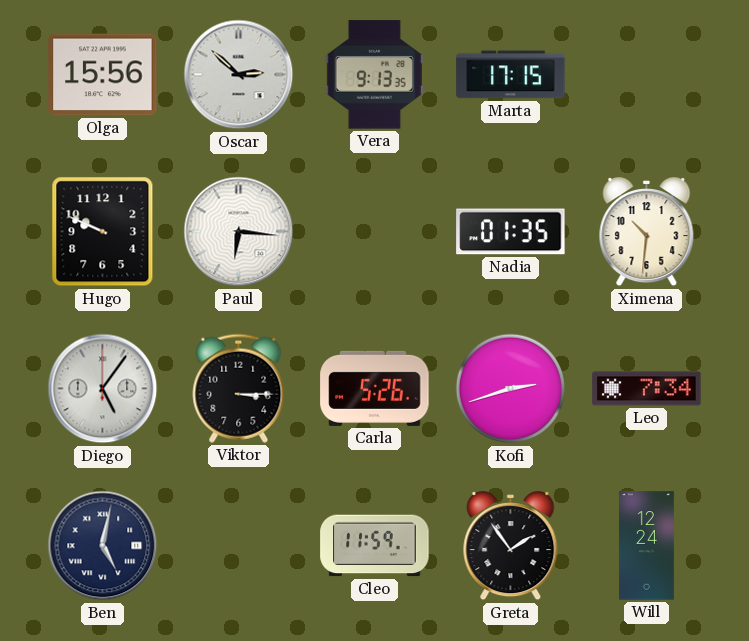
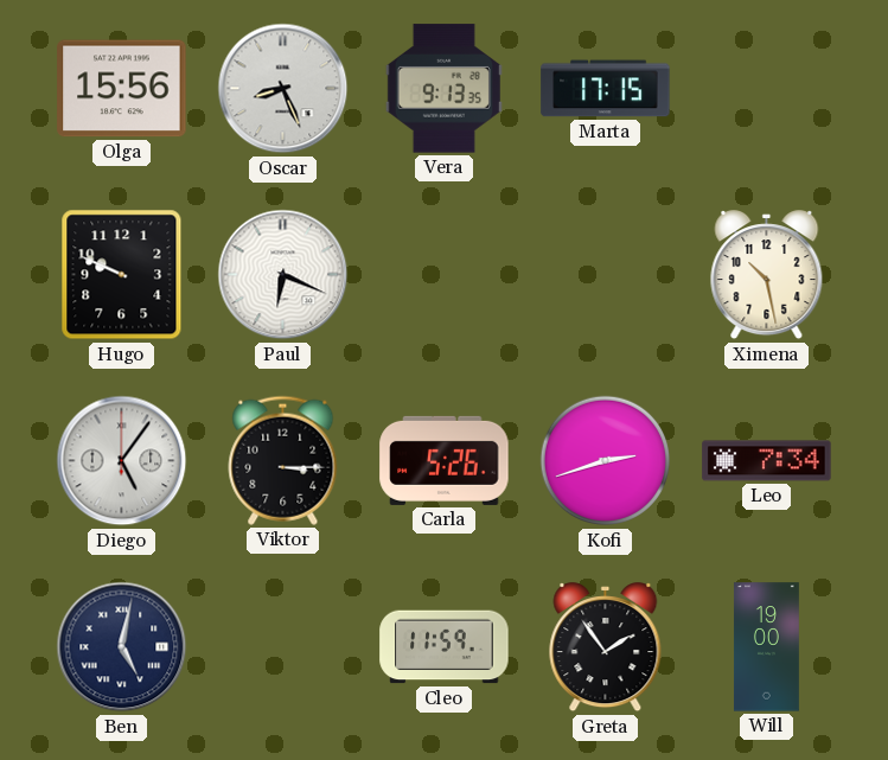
Oscar: 2:52 -> 8:26 (283, 89)
Paul: 6:16 -> 6:19 (283, 275)
Nadia: 01:35 -> none (511, 232)
Ximena: 10:31 -> 10:28 (767, 275)
Will: 12:24 -> 19:00 (766, 647)
